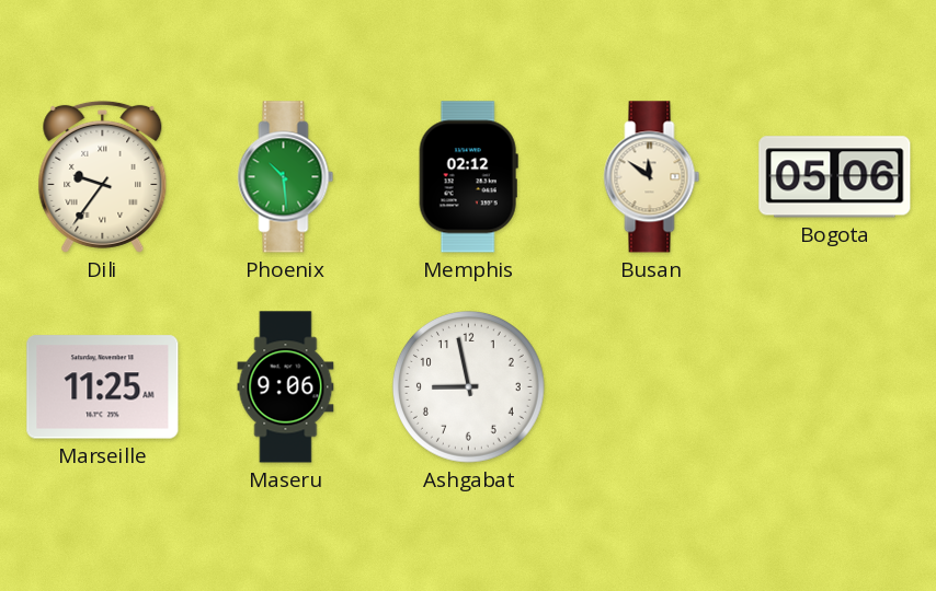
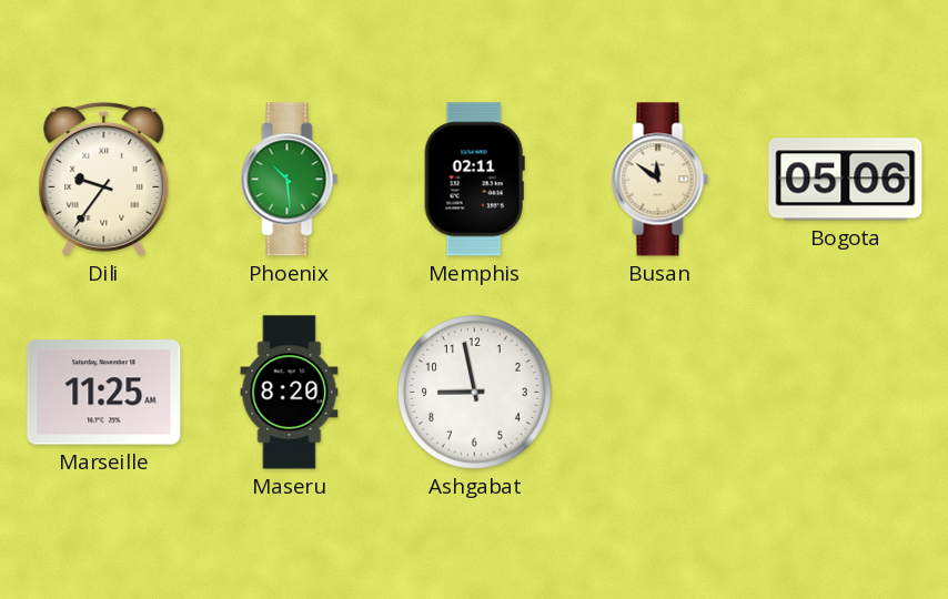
Memphis: 02:12 -> 02:11 (474, 180)
Maseru: 9:06 -> 8:20 (290, 393)
